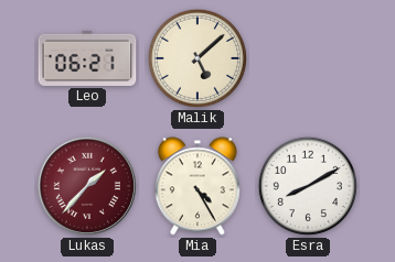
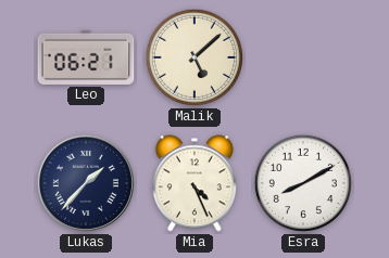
Lukas dial: burgundy -> navy (86, 183)
Mia: 4:25 -> 4:26 (195, 183)
